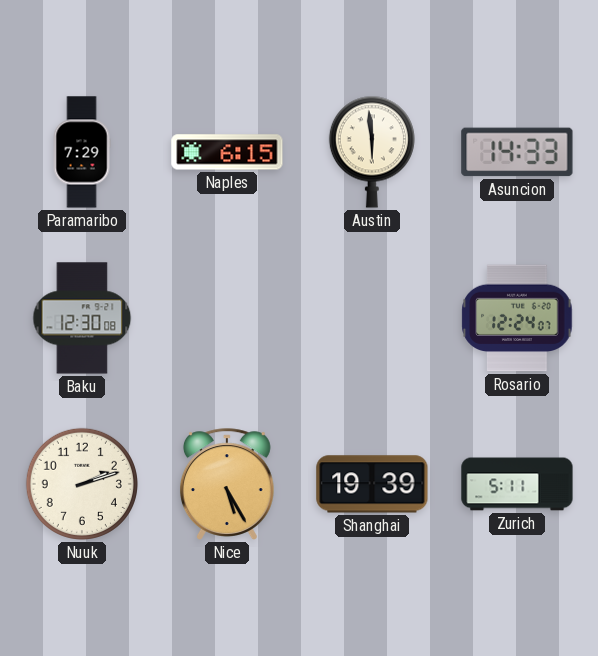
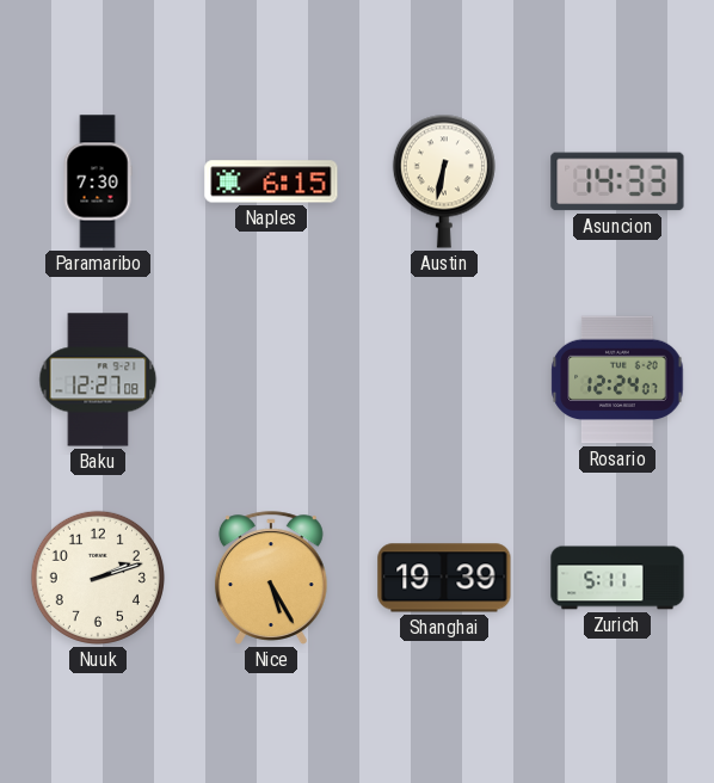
Paramaribo: 7:29 -> 7:30 (98, 181)
Austin: 5:59 -> 6:32 (444, 181)
Baku: 12:30 -> 12:27 (98, 380)
